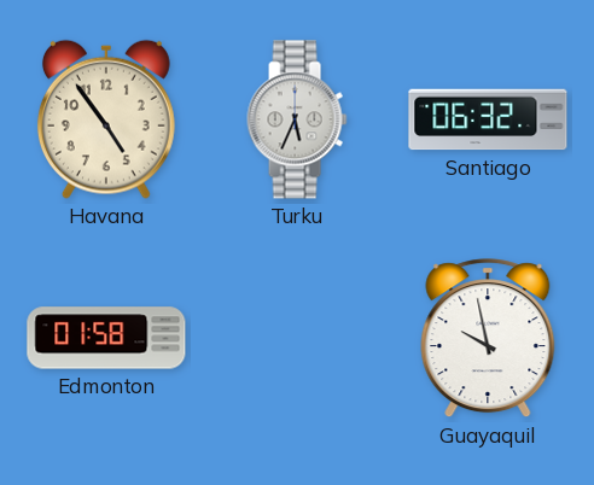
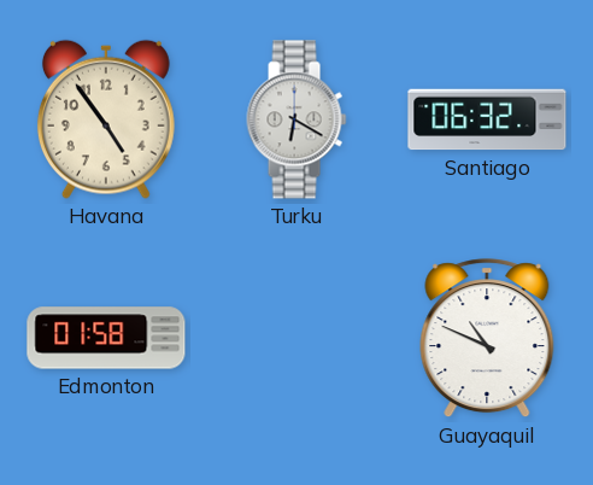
Turku: 5:34 -> 6:20 (296, 119)
Guayaquil: 9:58 -> 10:49 (487, 339)
